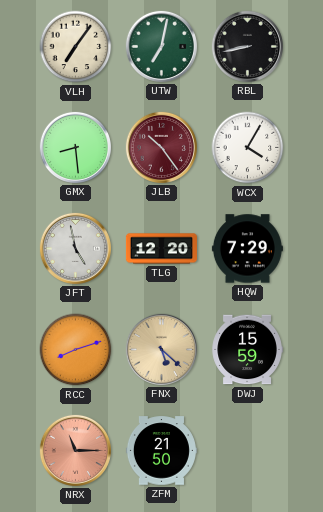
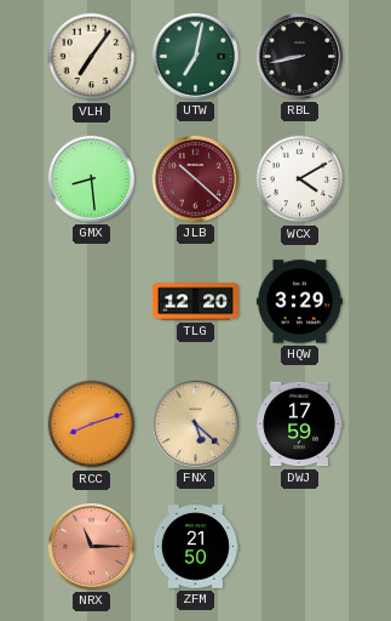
JLB: 10:24 -> 10:22 (195, 178)
WCX: 4:05 -> 4:10 (300, 180)
JFT: 4:58 -> none (75, 248)
HQW: 7:29 -> 3:29 (299, 302)
DWJ: 15:59 -> 17:59 (299, 425)
